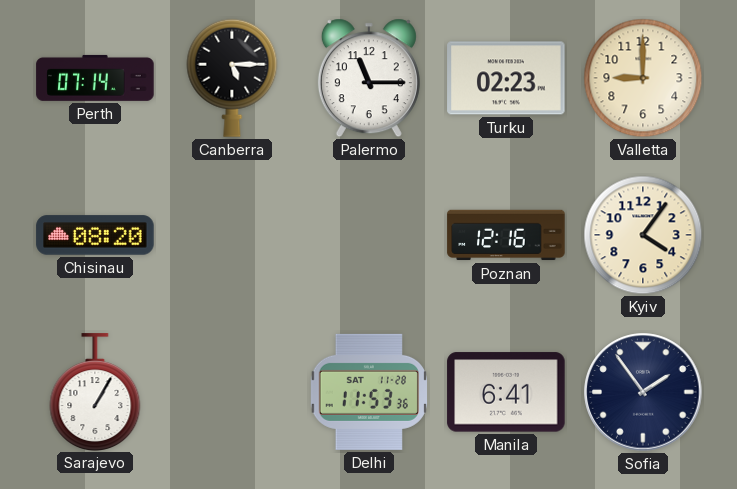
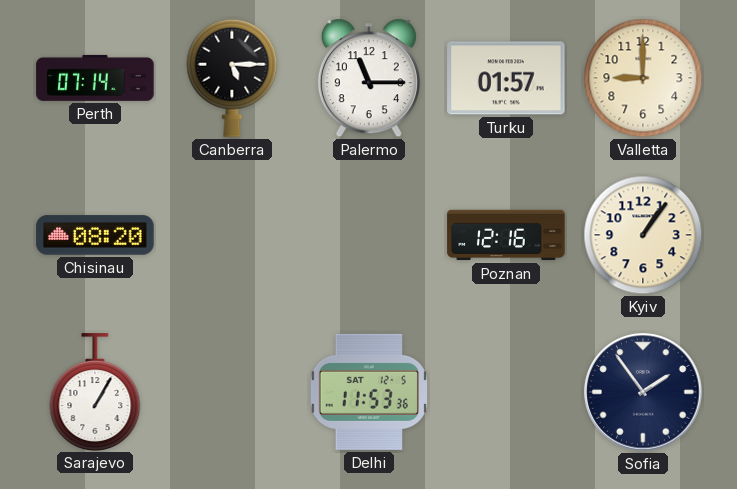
Turku: 02:23 -> 01:57 (506, 78)
Kyiv: 4:06 -> 1:06 (643, 235)
Delhi date: SAT 11-28 -> SAT 12-5 (369, 392)
Manila: 6:41 -> none (506, 392)
